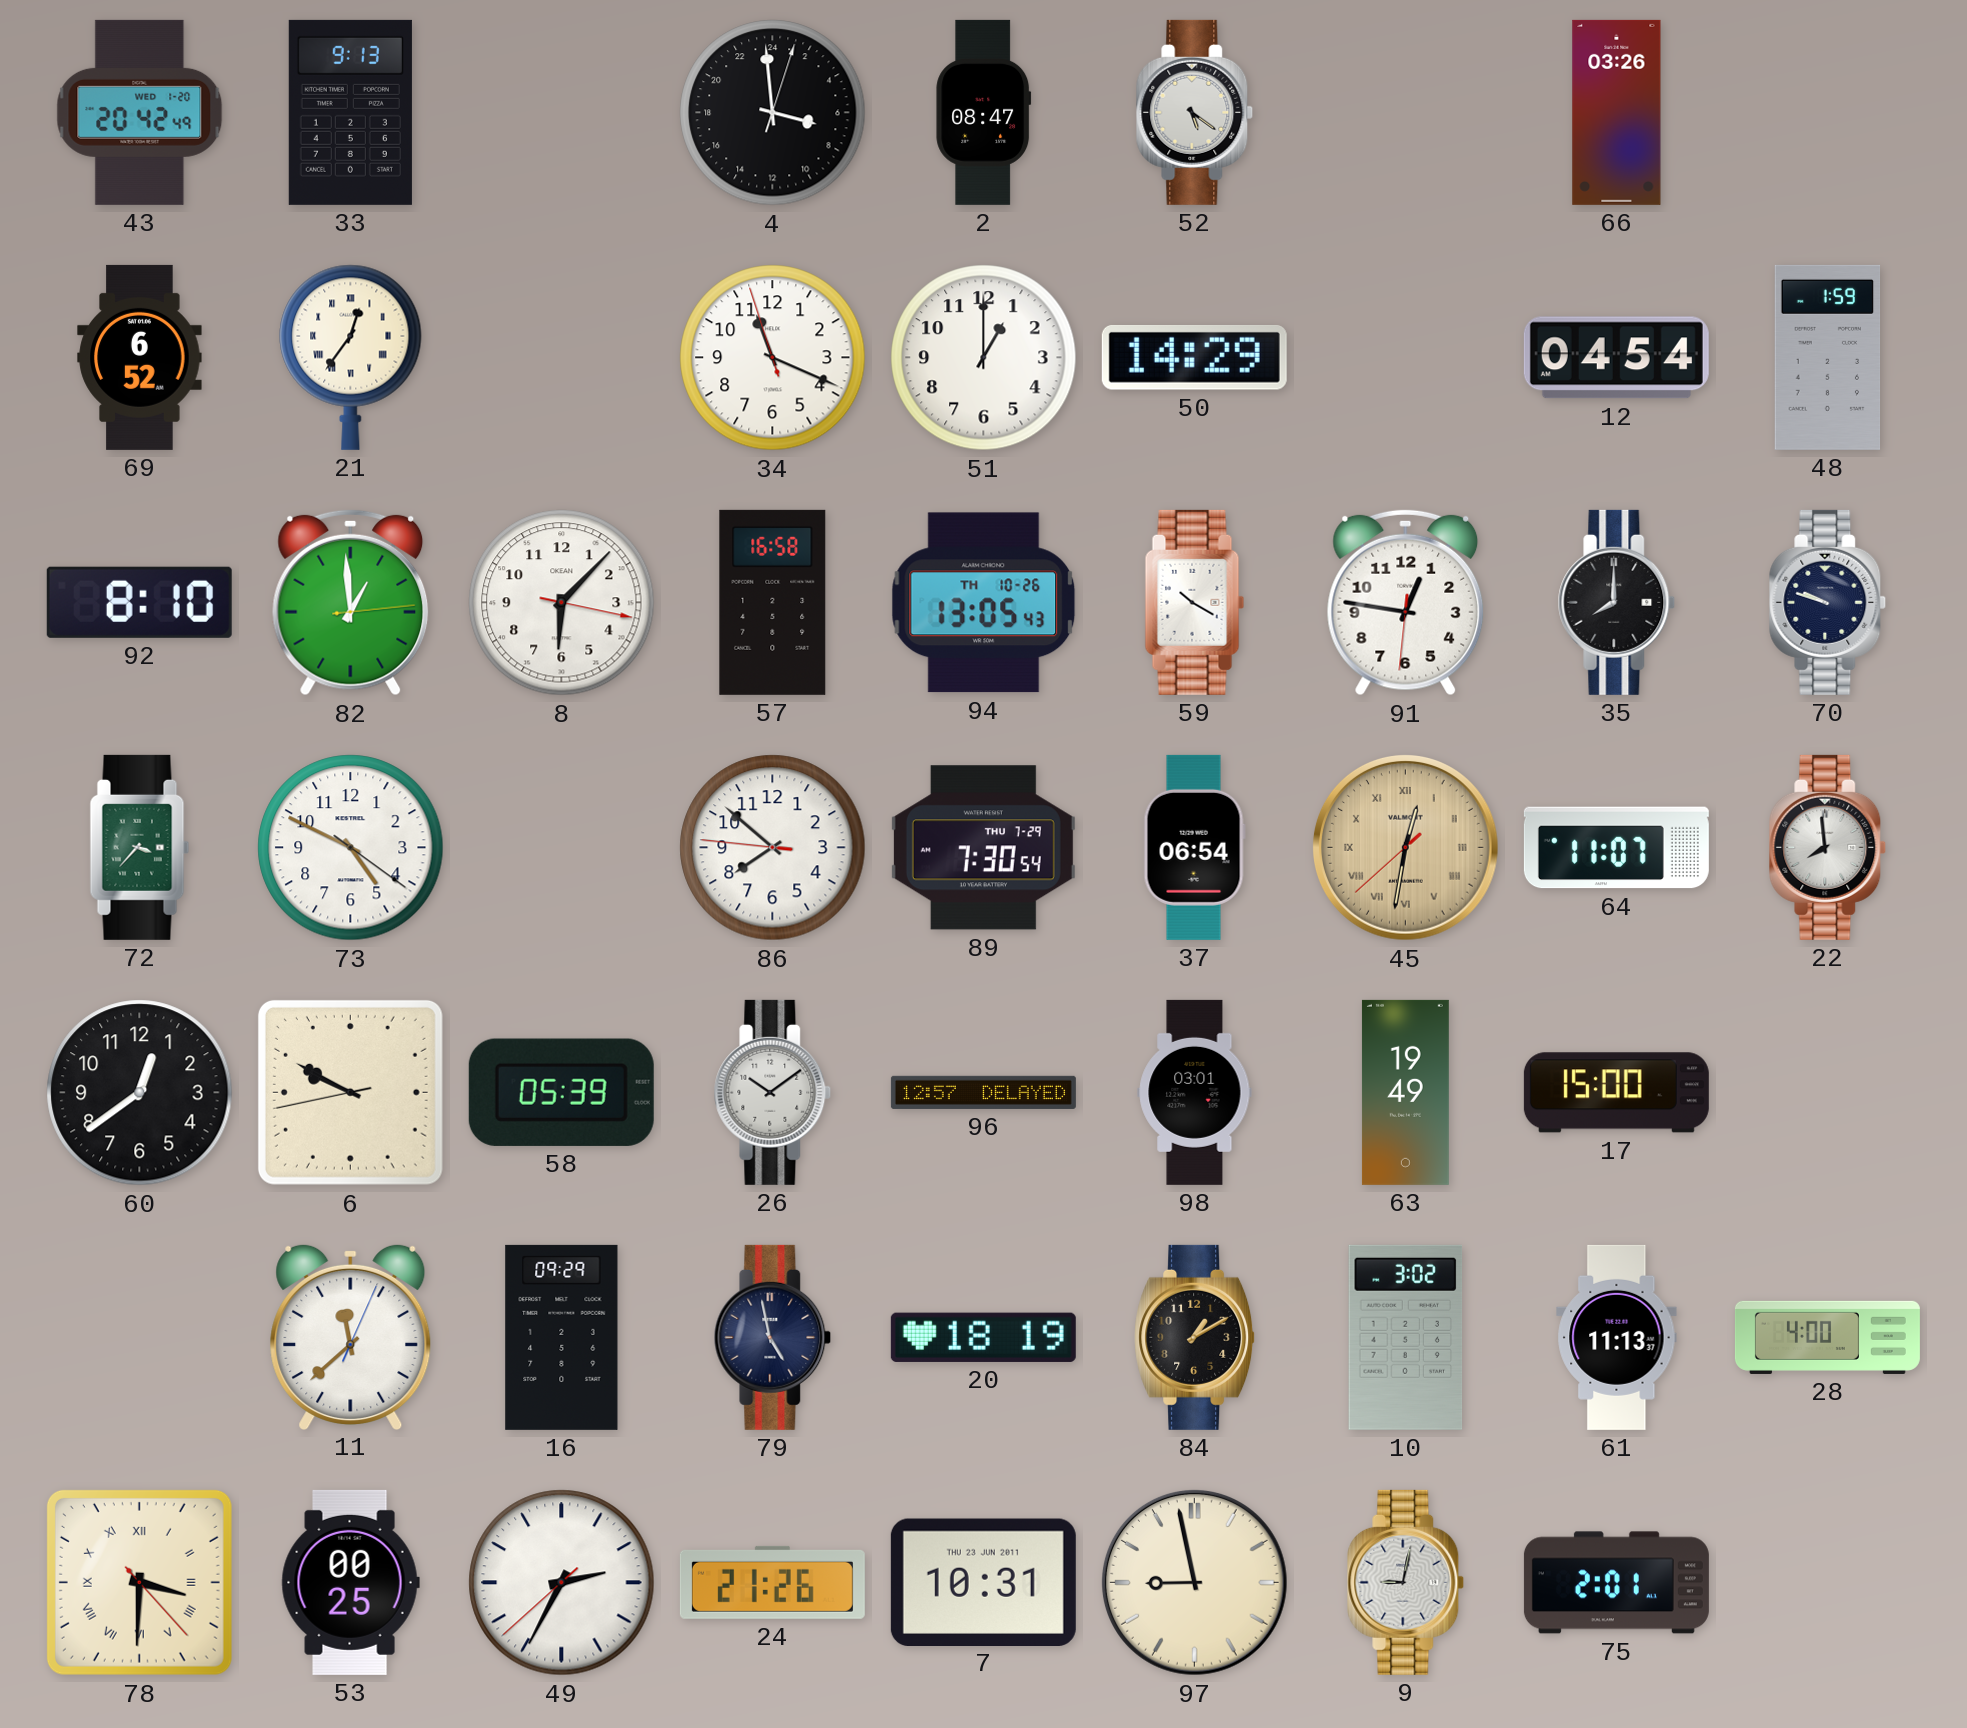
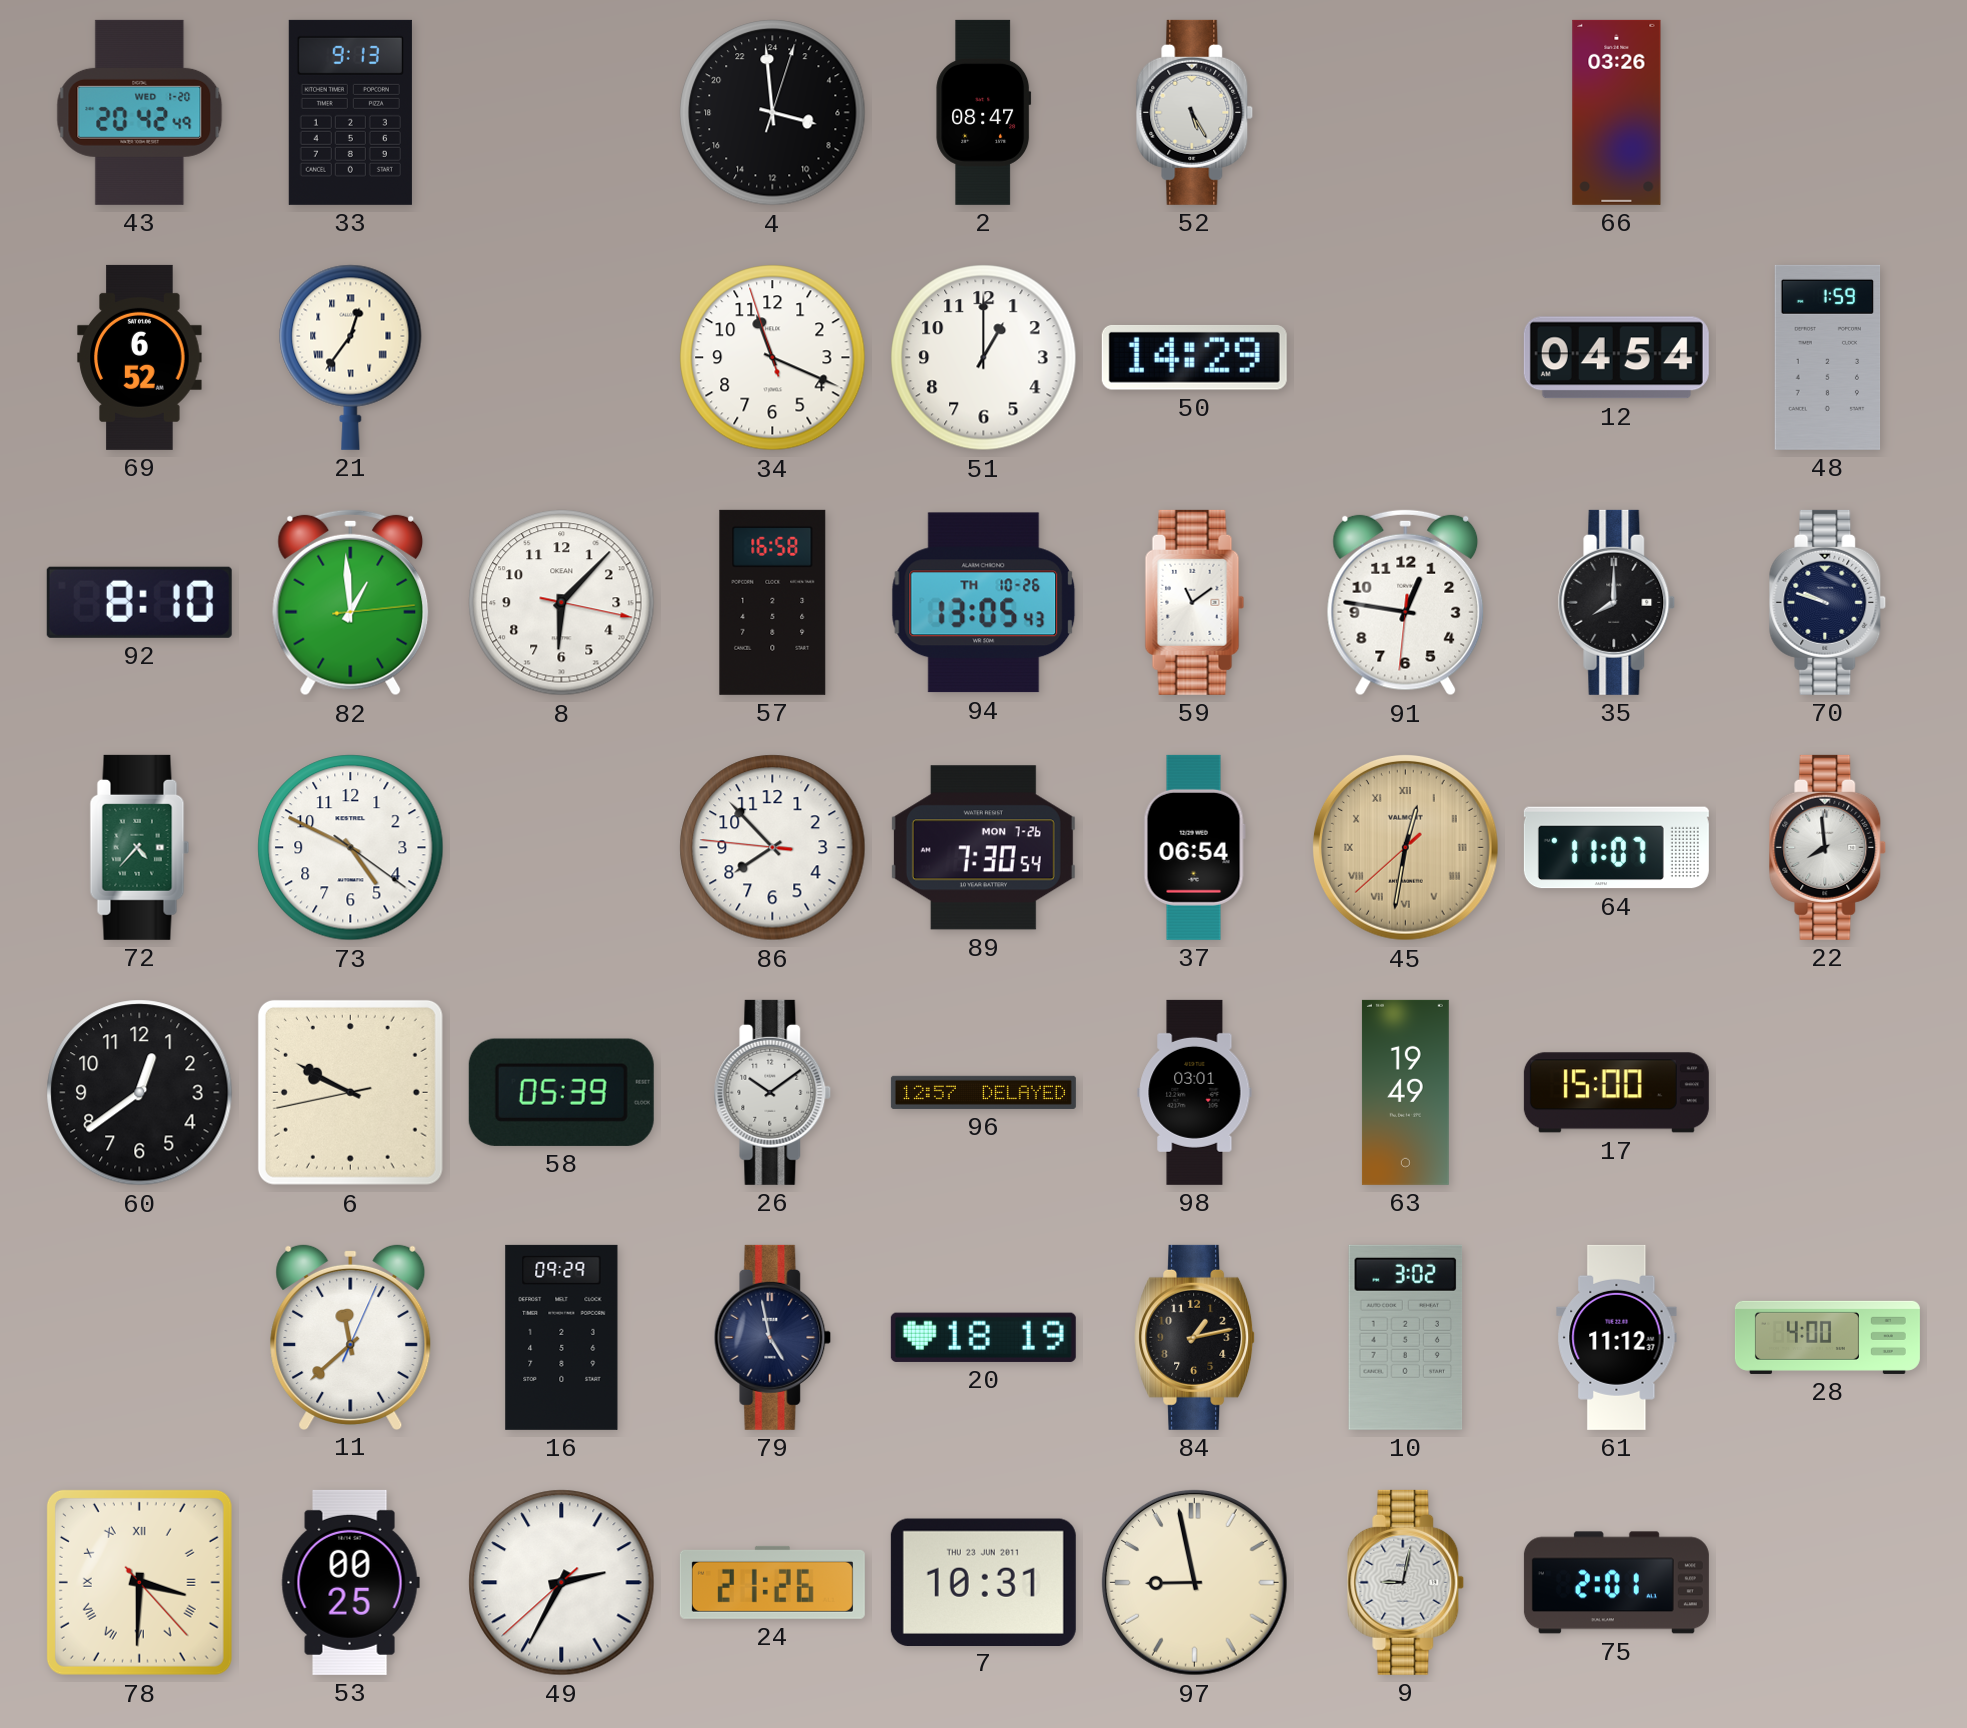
52: 5:21 -> 5:25 (1195, 112)
59: 10:20 -> 11:09 (1195, 602)
72: 3:37 -> 4:37 (140, 847)
86: 7:51 -> 7:52 (773, 848)
89 date: THU 7-29 -> MON 7-26 (983, 848)
84: 1:10 -> 1:13 (1195, 1337)
61: 11:13 -> 11:12 (1617, 1337)
